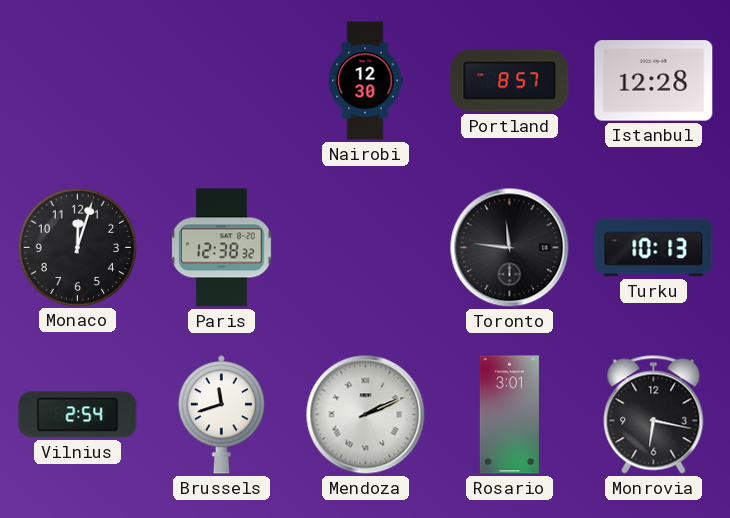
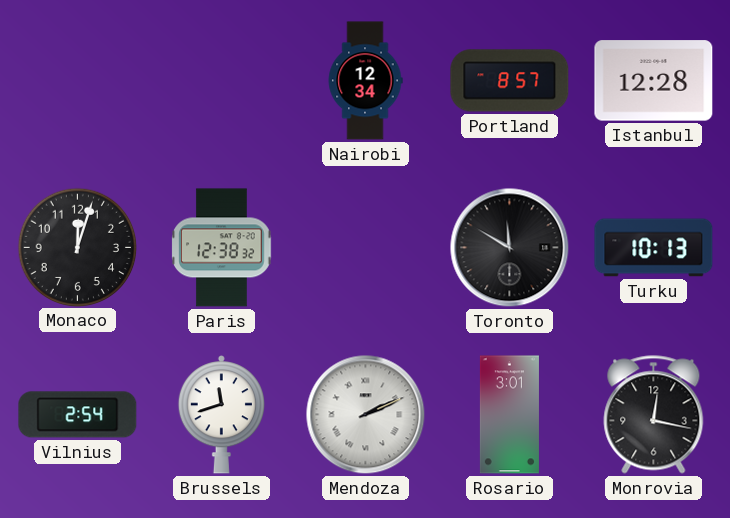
Nairobi: 12:30 -> 12:34 (365, 81)
Toronto: 11:46 -> 11:50 (510, 248)
Monrovia: 6:17 -> 12:17 (654, 415)
